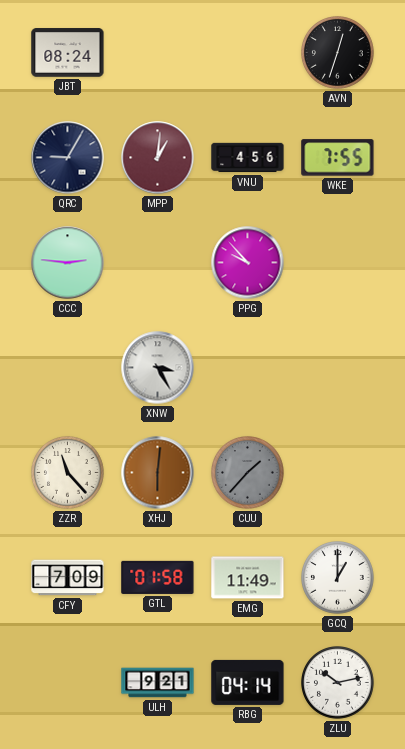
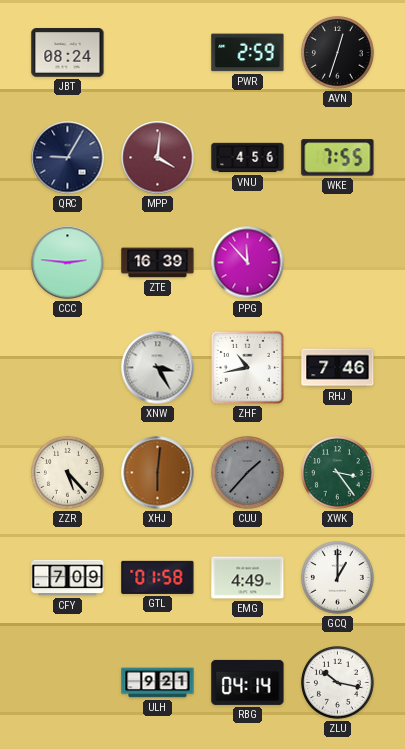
PWR: none -> 2:59 (248, 53)
MPP: 1:01 -> 4:01 (158, 158)
ZTE: none -> 16:39 (158, 263)
PPG: 9:53 -> 11:53 (248, 263)
ZHF: none -> 10:43 (247, 367)
RHJ: none -> 7:46 (338, 368)
ZZR: 11:23 -> 5:23 (68, 473)
XWK: none -> 3:24 (338, 473)
EMG: 11:49 -> 4:49 (248, 578)
ZLU: 10:13 -> 10:17 (338, 683)
